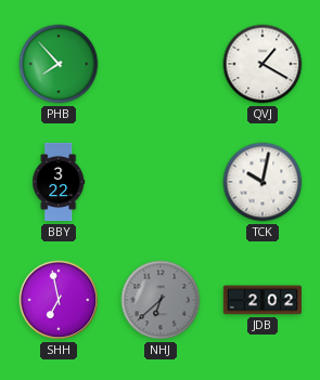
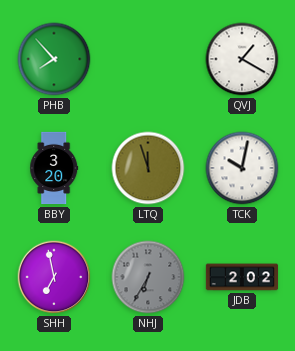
BBY: 3:22 -> 3:20 (54, 168)
LTQ: none -> 11:57 (148, 168)
NHJ: 6:38 -> 6:35 (148, 277)
